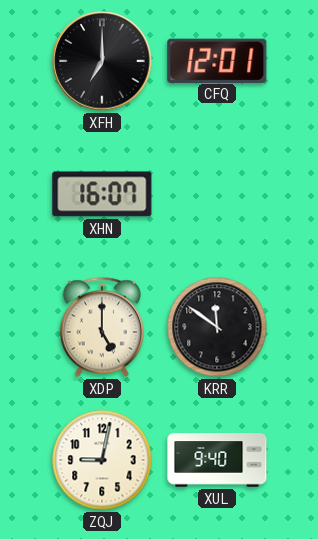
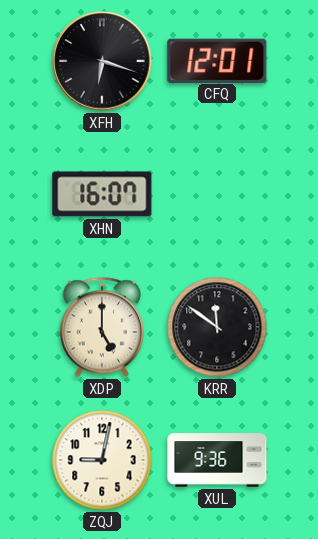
XFH: 7:00 -> 6:18 (102, 61)
XUL: 9:40 -> 9:36 (217, 460)
